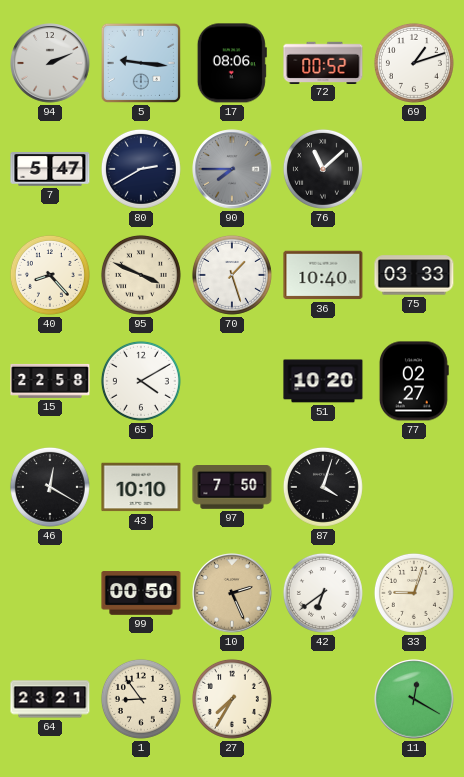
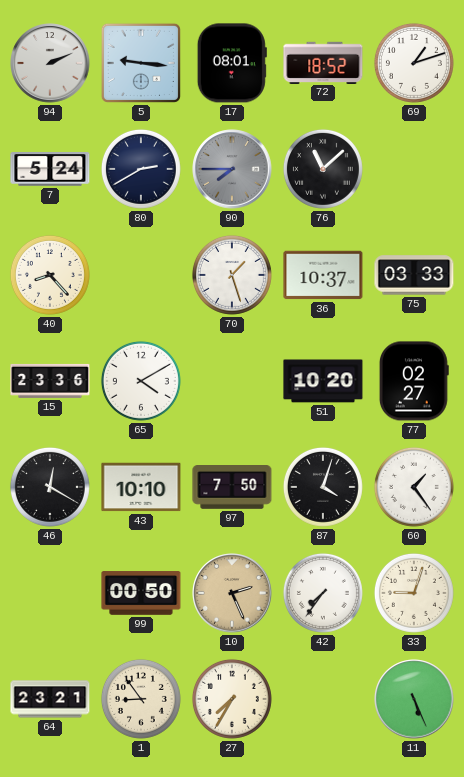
17: 08:06 -> 08:01 (232, 63)
72: 00:52 -> 18:52 (323, 62)
7: 5:47 -> 5:24 (50, 169)
95: 3:49 -> none (141, 275)
36: 10:40 -> 10:37 (323, 275)
15: 22:58 -> 23:36 (50, 381)
60: none -> 1:24 (414, 487)
42: 6:39 -> 7:36 (323, 593)
11: 12:20 -> 5:26 (414, 699)
